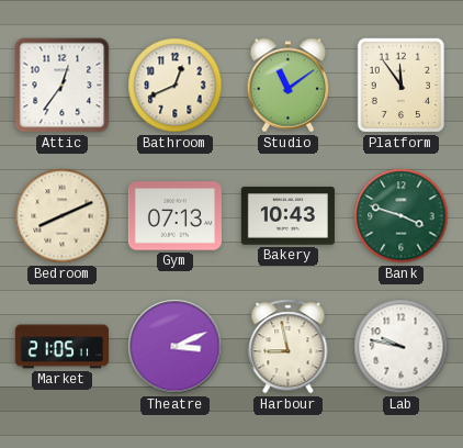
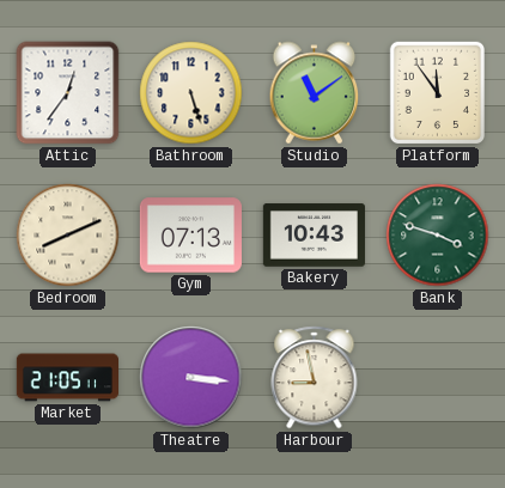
Bathroom: 12:41 -> 5:27 (191, 93)
Theatre: 3:11 -> 3:16 (191, 378)
Lab: 9:47 -> none (402, 347)
